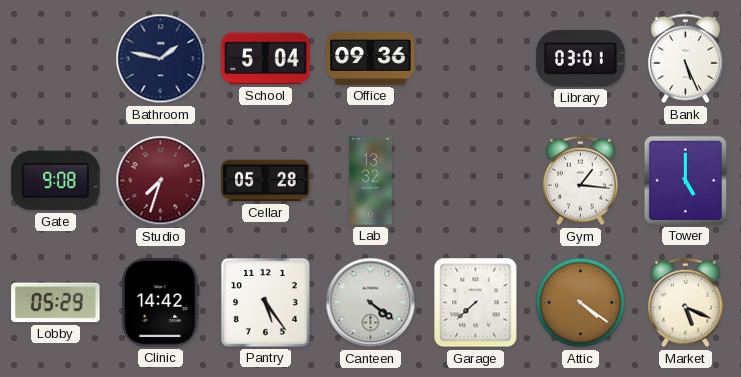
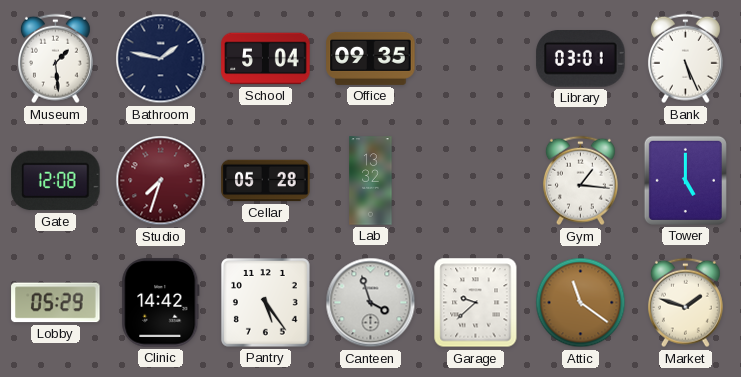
Museum: none -> 1:29 (55, 59)
Office: 09:36 -> 09:35 (371, 58)
Gate: 9:08 -> 12:08 (56, 181)
Canteen: 4:21 -> 3:57 (371, 303)
Garage: 7:38 -> 9:38 (476, 303)
Attic: 4:21 -> 11:21 (581, 303)
Market: 5:19 -> 1:48 (685, 303)
